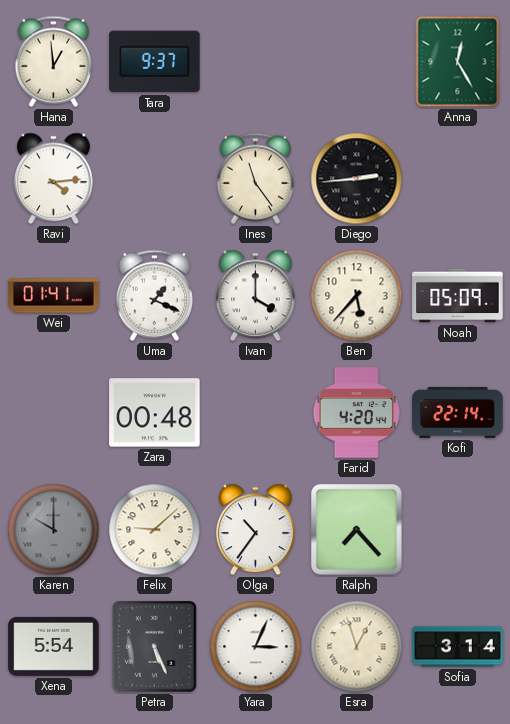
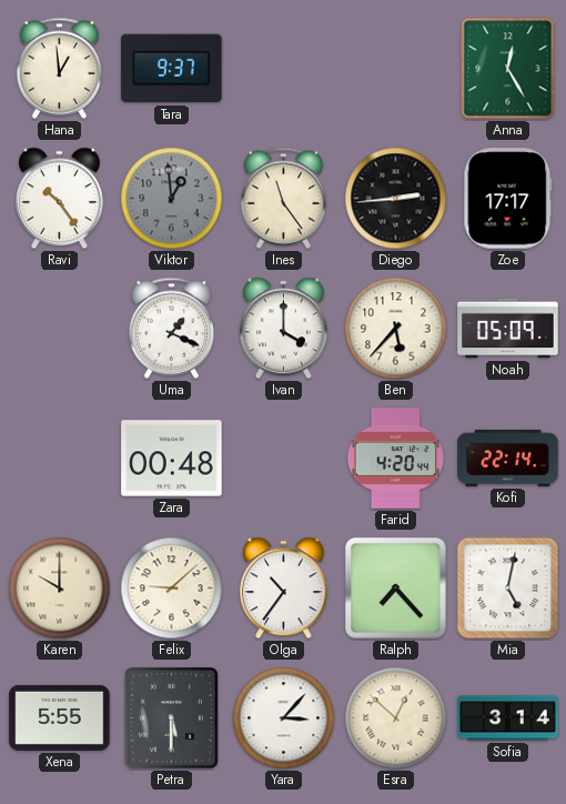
Ravi: 4:14 -> 10:24 (60, 199)
Viktor: none -> 12:59 (172, 199)
Zoe: none -> 17:17 (508, 199)
Wei: 01:41 -> none (54, 296)
Karen dial: grey -> cream (60, 589)
Mia: none -> 5:02 (508, 589)
Xena: 5:54 -> 5:55 (60, 717)
Petra: 5:26 -> 5:30 (171, 717)
Yara: 3:04 -> 3:07 (284, 718)
Esra: 12:57 -> 12:52 (396, 718)
